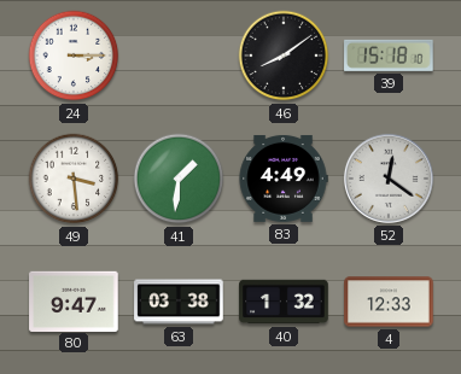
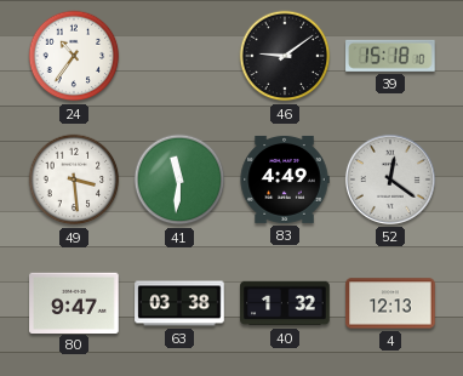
24: 3:15 -> 10:36 (74, 56)
46: 8:09 -> 9:09 (285, 56)
41: 1:31 -> 11:31 (179, 180)
4: 12:33 -> 12:13 (390, 303)
